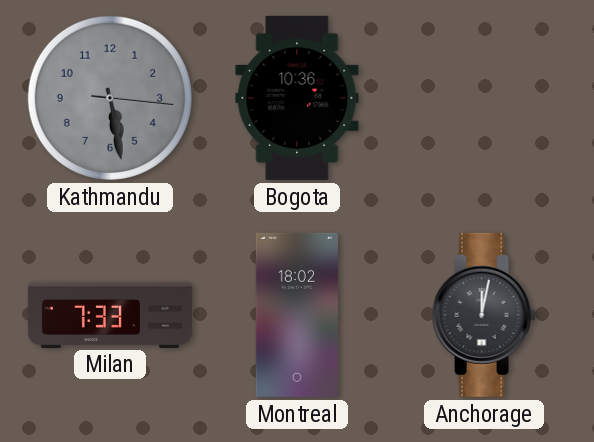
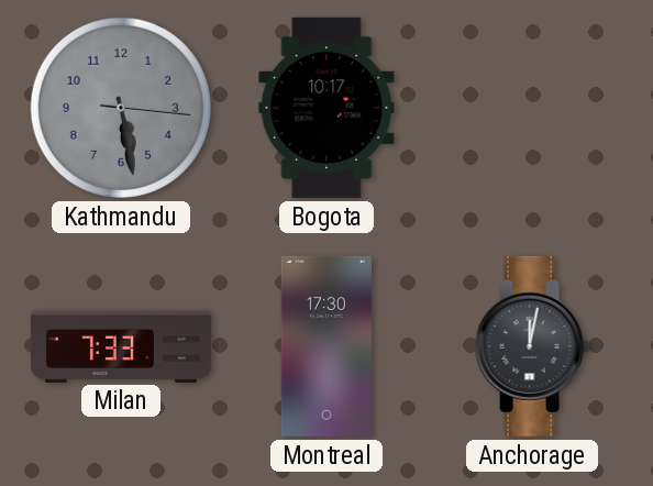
Bogota: 10:36 -> 10:17 (326, 108)
Montreal: 18:02 -> 17:30 (326, 346)
